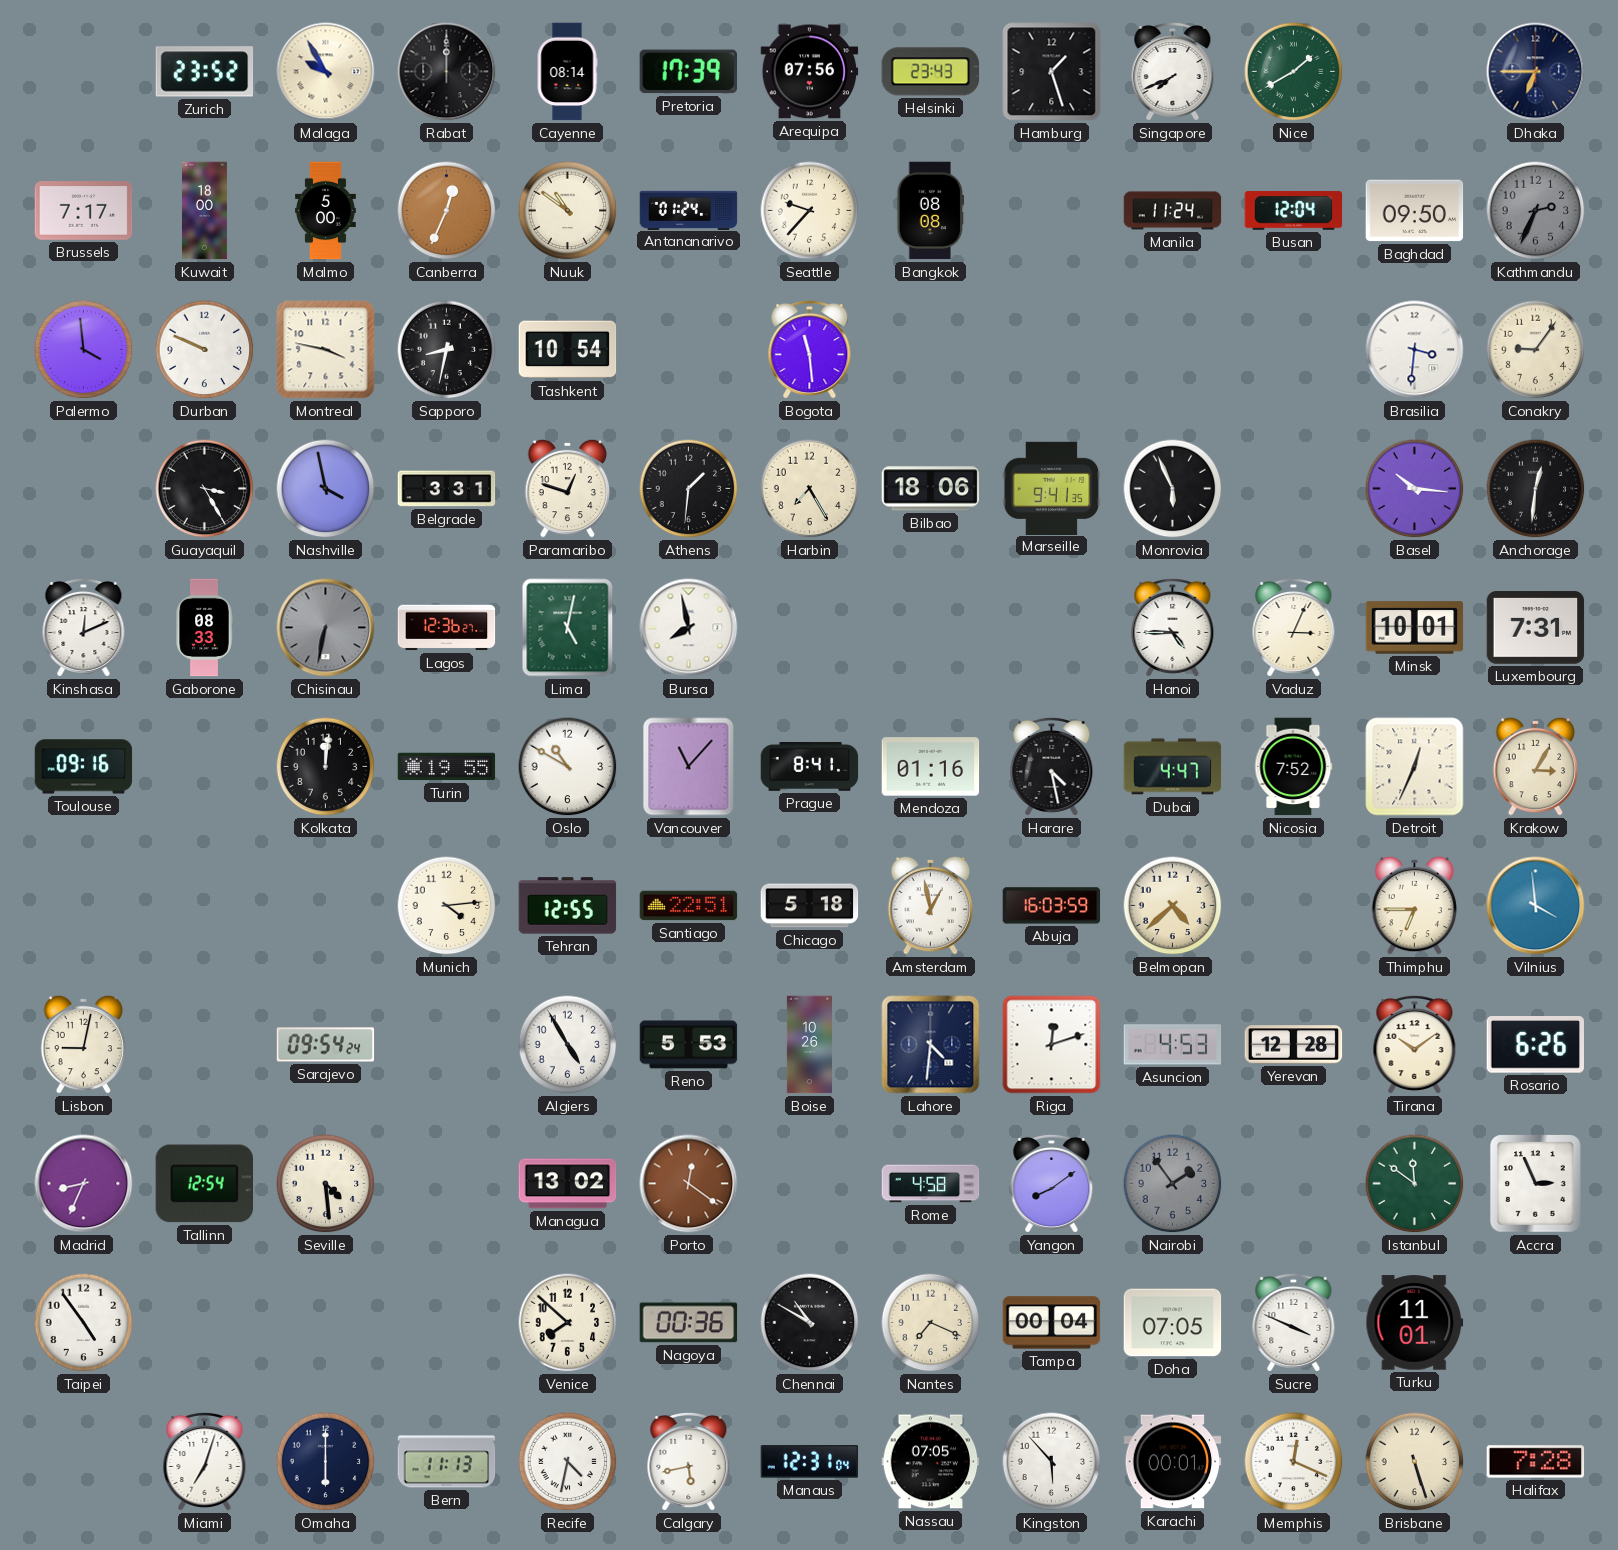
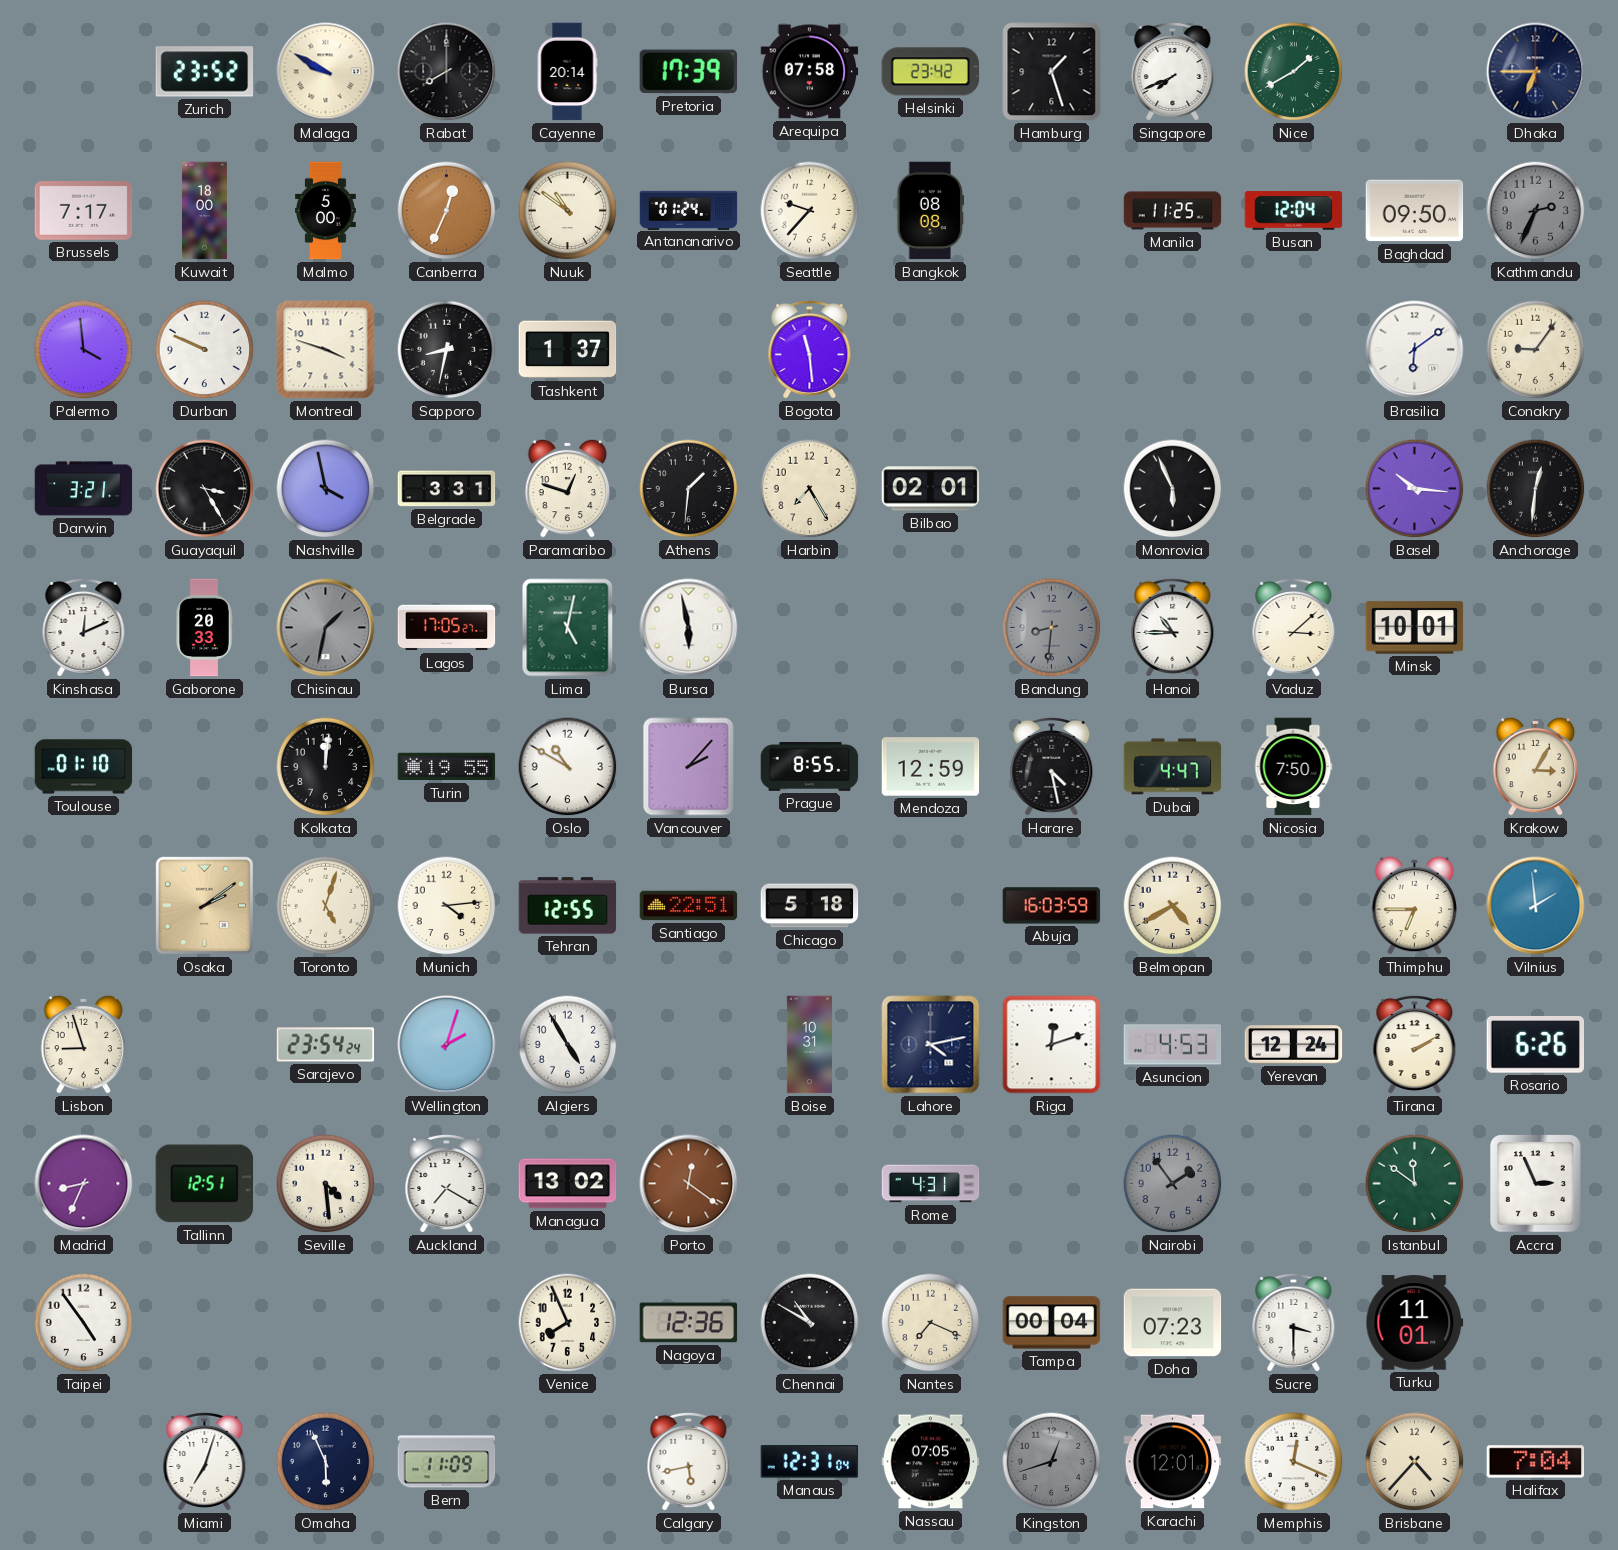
Malaga: 9:55 -> 9:50 (326, 72)
Rabat: 12:00 -> 8:00 (447, 72)
Cayenne: 08:14 -> 20:14 (567, 72)
Arequipa: 07:56 -> 07:58 (810, 72)
Helsinki: 23:43 -> 23:42 (931, 72)
Manila: 11:24 -> 11:25 (1173, 211)
Montreal: 3:47 -> 3:48 (326, 350)
Tashkent: 10:54 -> 1:37 (568, 350)
Brasilia: 3:31 -> 6:09 (1415, 350)
Darwin: none -> 3:21 (84, 489)
Bilbao: 18:06 -> 02:01 (931, 489)
Marseille: 9:41 -> none (1052, 488)
Gaborone: 08:33 -> 20:33 (204, 628)
Chisinau: 6:32 -> 1:32 (326, 628)
Lagos: 12:36 -> 17:05 (447, 628)
Bursa: 7:58 -> 5:58 (689, 628)
Bandung: none -> 8:31 (1052, 628)
Hanoi: 4:45 -> 10:45 (1173, 627)
Vaduz: 3:04 -> 3:08 (1294, 627)
Luxembourg: 7:31 -> none (1536, 628)
Toulouse: 09:16 -> 01:10 (84, 767)
Vancouver: 11:07 -> 2:07 (689, 767)
Prague: 8:41 -> 8:55 (810, 766)
Mendoza: 01:16 -> 12:59 (931, 767)
Nicosia: 7:52 -> 7:50 (1294, 767)
Detroit: 12:34 -> none (1415, 767)
Osaka: none -> 2:09 (204, 905)
Toronto: none -> 5:03 (326, 906)
Amsterdam: 12:58 -> none (931, 905)
Belmopan: 4:38 -> 4:40 (1173, 906)
Vilnius: 3:59 -> 1:59 (1536, 906)
Lisbon: 9:02 -> 8:57 (84, 1044)
Sarajevo: 09:54 -> 23:54 (326, 1045)
Wellington: none -> 2:03 (447, 1045)
Reno: 5:53 -> none (689, 1045)
Boise: 10:26 -> 10:31 (809, 1045)
Lahore: 4:31 -> 4:13 (931, 1045)
Yerevan: 12:28 -> 12:24 (1294, 1045)
Tirana: 10:09 -> 2:10 (1415, 1044)
Tallinn: 12:54 -> 12:51 (204, 1184)
Auckland: none -> 7:20 (447, 1183)
Rome: 4:58 -> 4:31 (931, 1184)
Yangon: 8:09 -> none (1052, 1183)
Venice: 7:52 -> 7:56 (568, 1323)
Nagoya: 00:36 -> 12:36 (689, 1323)
Doha: 07:05 -> 07:23 (1173, 1323)
Sucre: 3:49 -> 3:30 (1294, 1322)
Omaha: 6:00 -> 5:56 (326, 1462)
Bern: 11:13 -> 11:09 (447, 1462)
Recife: 4:32 -> none (568, 1462)
Kingston: 5:53 -> 12:42 (1052, 1462)
Kingston dial: white -> grey (1052, 1462)
Karachi: 00:01 -> 12:01 (1173, 1462)
Brisbane: 5:27 -> 4:37 (1415, 1462)
Halifax: 7:28 -> 7:04 (1536, 1462)
